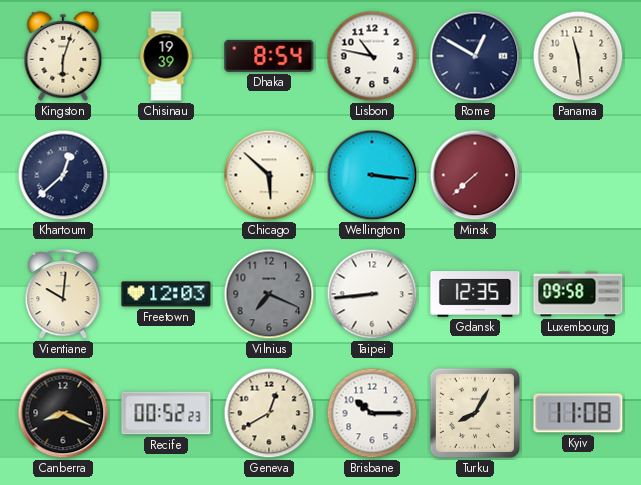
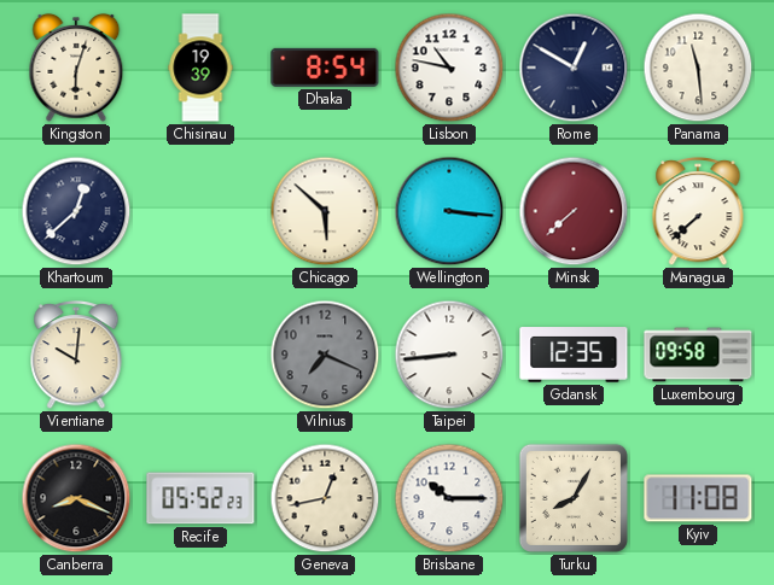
Managua: none -> 7:38 (698, 212)
Freetown: 12:03 -> none (166, 294)
Recife: 00:52 -> 05:52 (200, 498)
Geneva: 12:40 -> 12:43 (325, 498)
